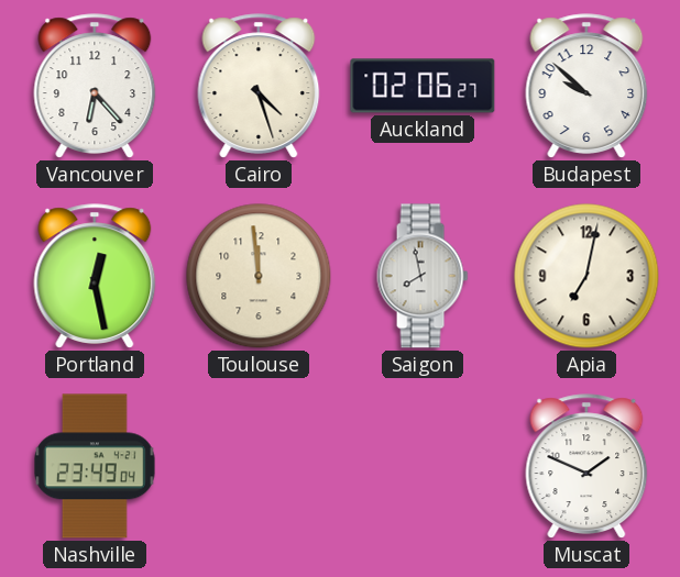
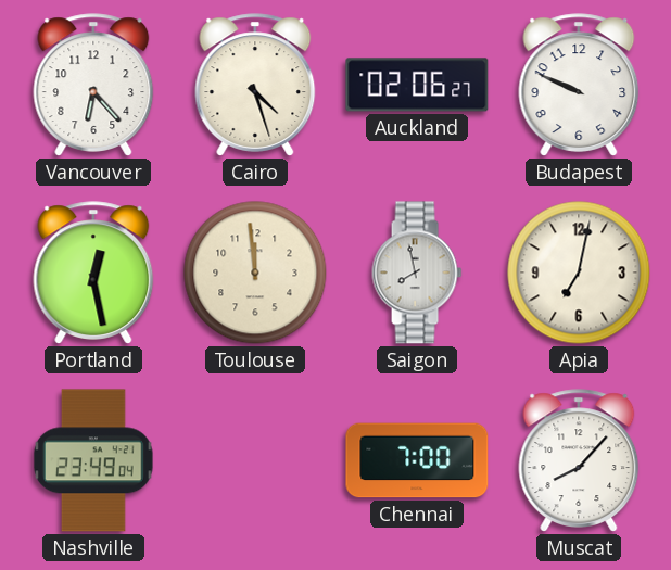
Budapest: 9:52 -> 9:49 (579, 85)
Chennai: none -> 7:00 (417, 460)
Muscat: 1:49 -> 8:07 (579, 460)
